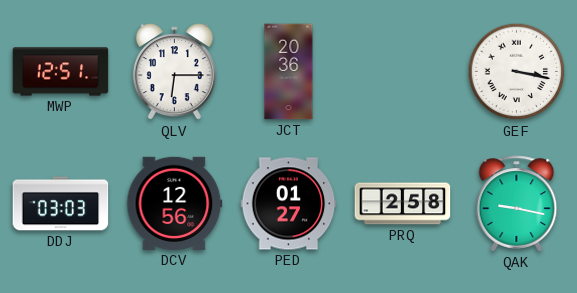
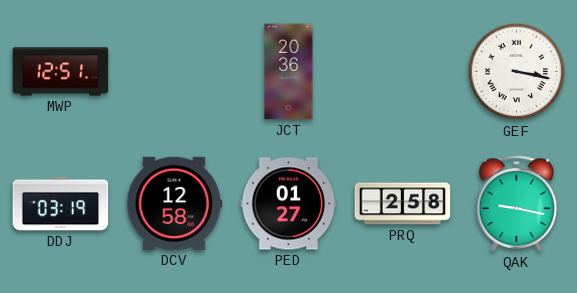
QLV: 6:15 -> none (174, 72)
DDJ: 03:03 -> 03:19 (61, 204)
DCV: 12:56 -> 12:58 (175, 203)
